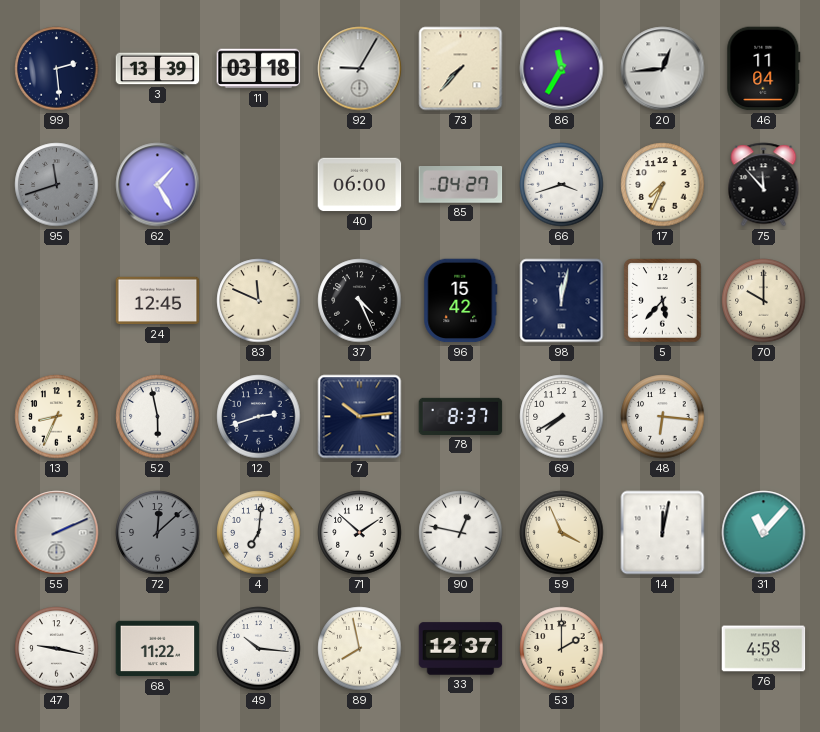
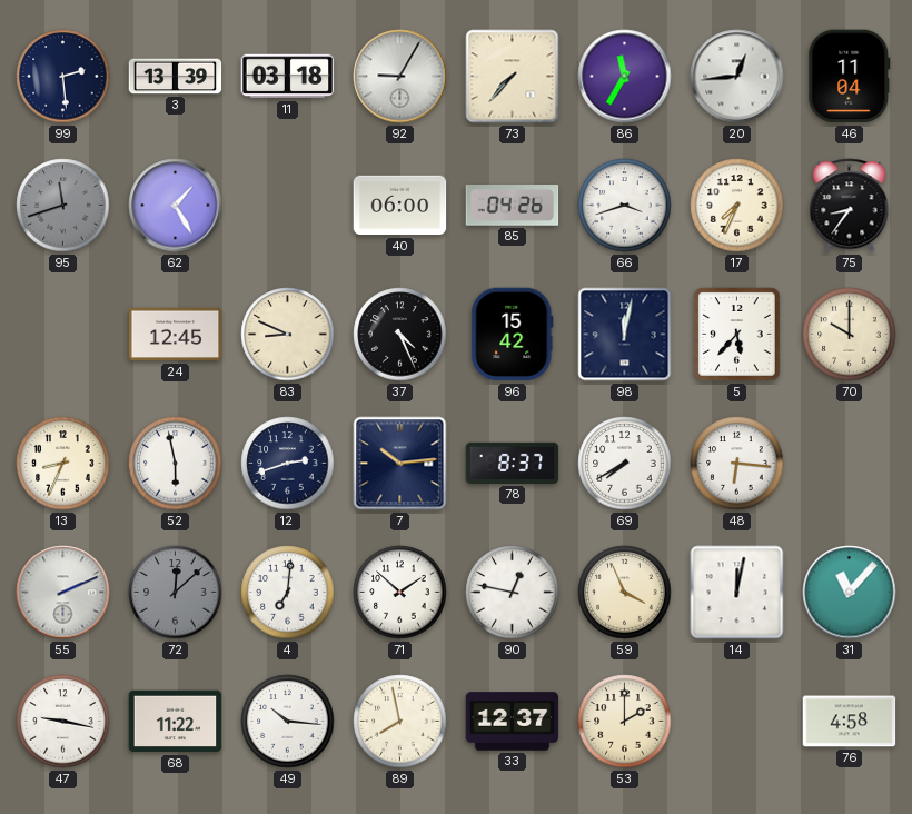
85: 04:27 -> 04:26 (513, 206)
75: 11:53 -> 8:36 (850, 206)
83: 11:49 -> 8:49 (288, 335)
